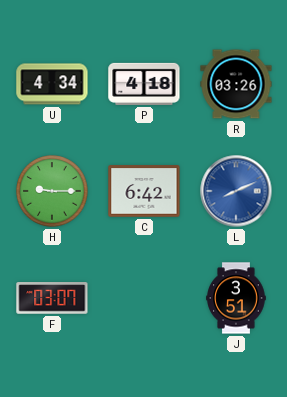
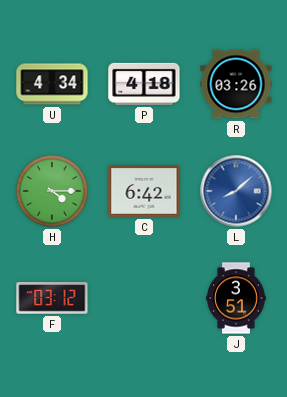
H: 9:15 -> 4:15 (52, 191)
L: 8:11 -> 8:08 (236, 191)
F: 03:07 -> 03:12 (52, 298)
